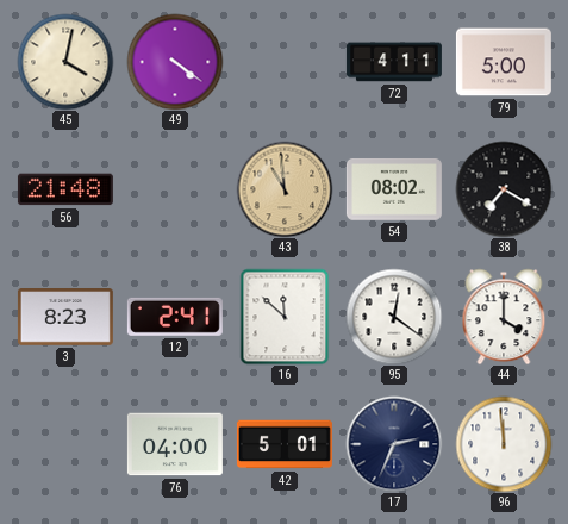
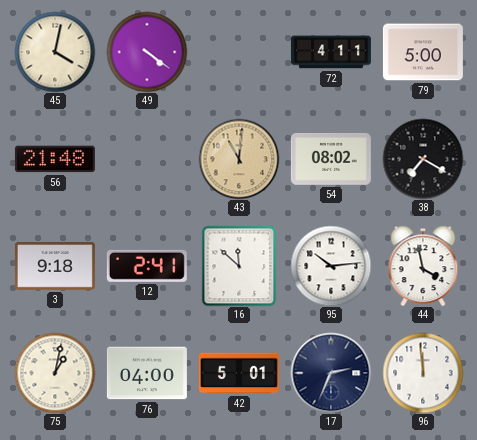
43: 10:59 -> 11:01 (239, 159)
3: 8:23 -> 9:18 (55, 267)
95: 12:21 -> 10:14 (331, 266)
44: 4:00 -> 3:58 (423, 266)
75: none -> 1:02 (55, 373)
